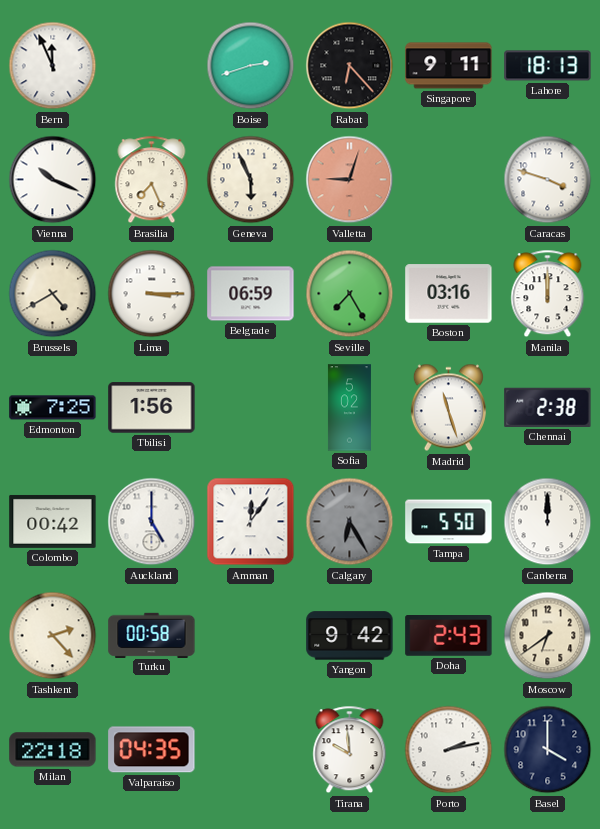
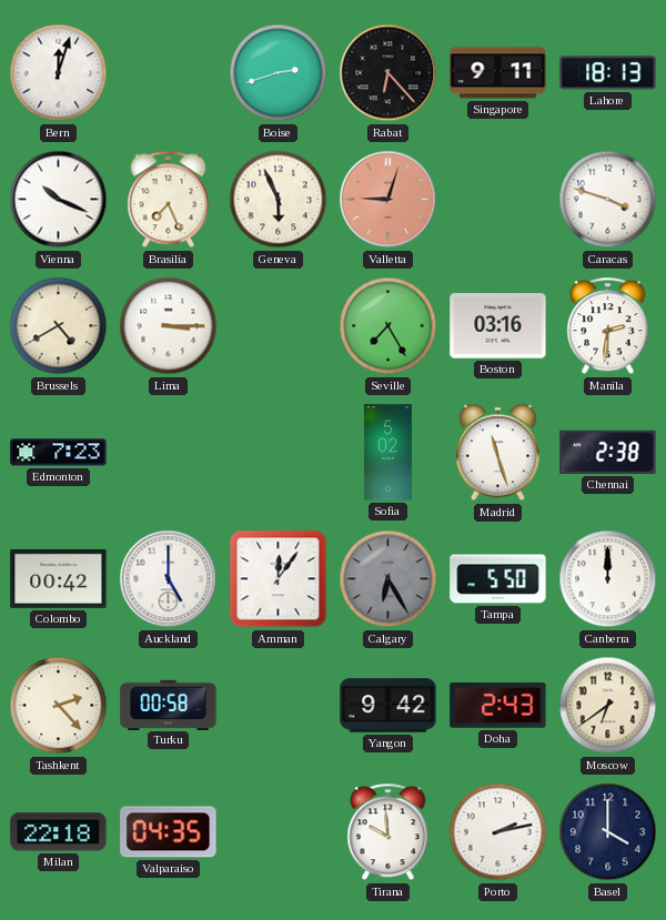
Bern: 11:56 -> 12:03 (59, 73)
Belgrade: 06:59 -> none (251, 294)
Manila: 12:00 -> 2:31 (608, 326)
Edmonton: 7:25 -> 7:23 (59, 453)
Tbilisi: 1:56 -> none (152, 408)
